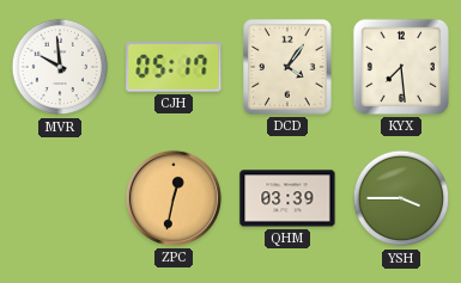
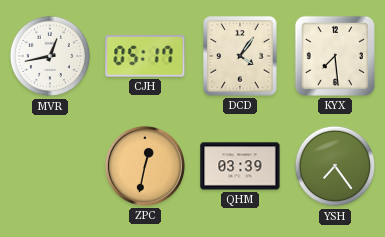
MVR: 9:59 -> 12:43 (50, 56)
YSH: 3:45 -> 7:24 (335, 166)
